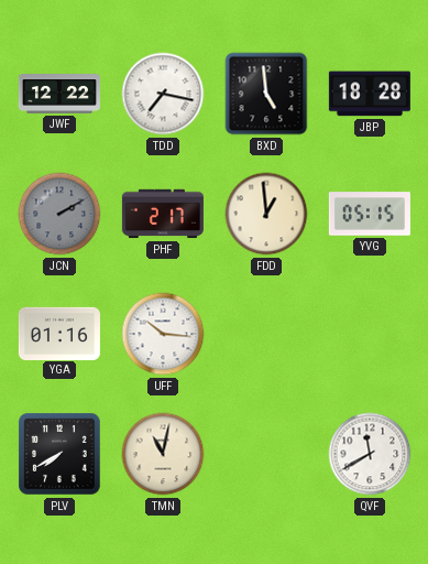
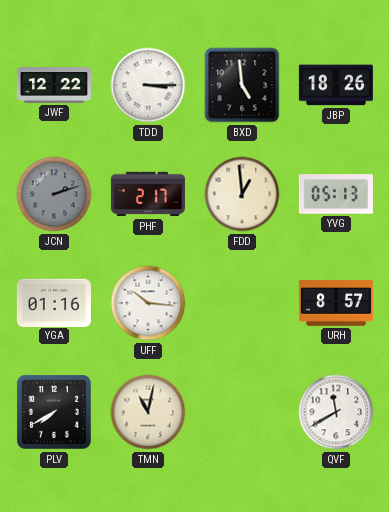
TDD: 7:17 -> 3:15 (148, 85)
JBP: 18:28 -> 18:26 (336, 85)
JCN: 2:10 -> 2:12 (54, 194)
YVG: 05:15 -> 05:13 (336, 194)
URH: none -> 8:57 (336, 303)
